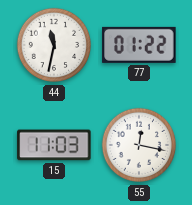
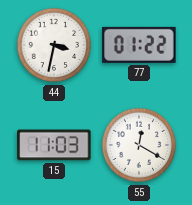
44: 11:32 -> 3:32 (54, 45)
55: 12:17 -> 12:20 (139, 145)
